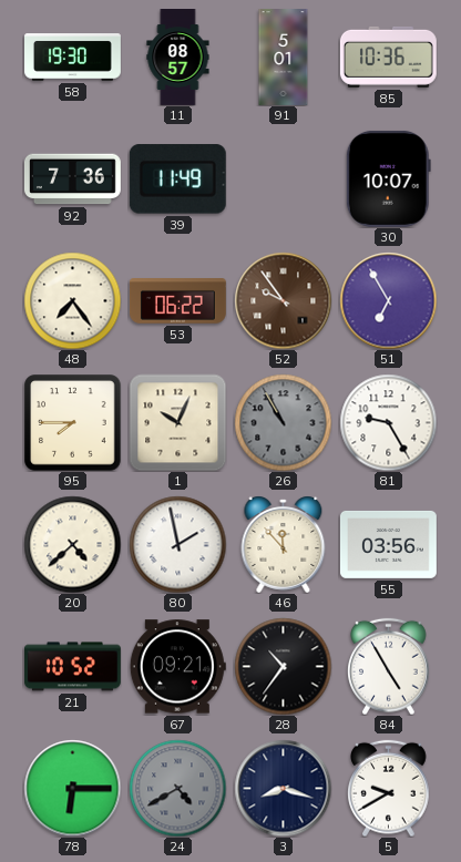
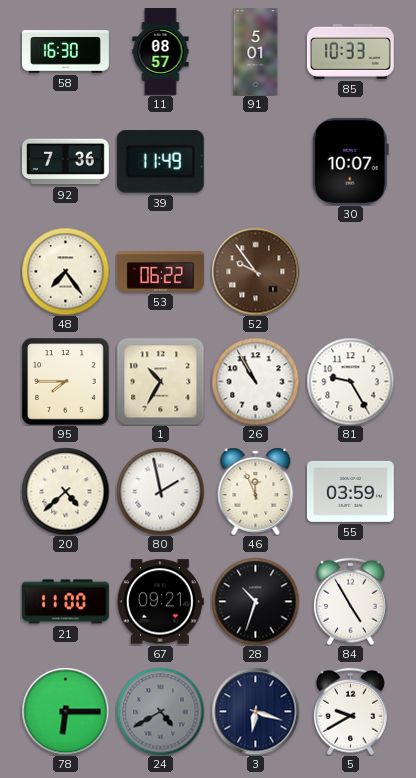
58: 19:30 -> 16:30 (66, 52)
85: 10:36 -> 10:33 (350, 51)
51: 6:55 -> none (388, 300)
1: 10:04 -> 10:35 (160, 381)
26 dial: grey -> white (255, 381)
46: 11:53 -> 11:56 (256, 491)
55: 03:56 -> 03:59 (350, 491)
21: 10:52 -> 11:00 (65, 602)
28: 10:36 -> 10:33 (255, 601)
3: 8:18 -> 6:18 (255, 711)
